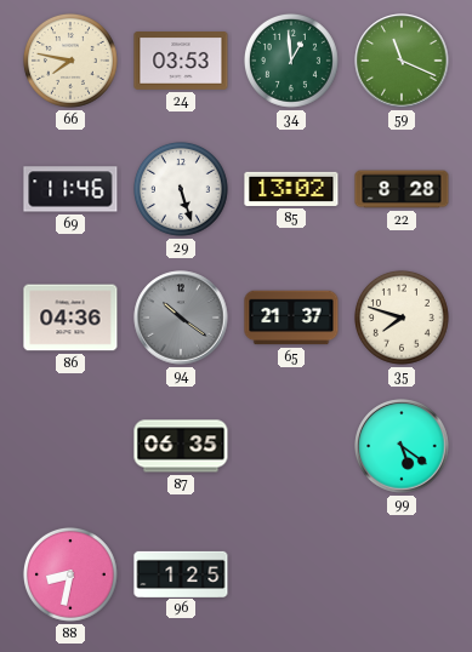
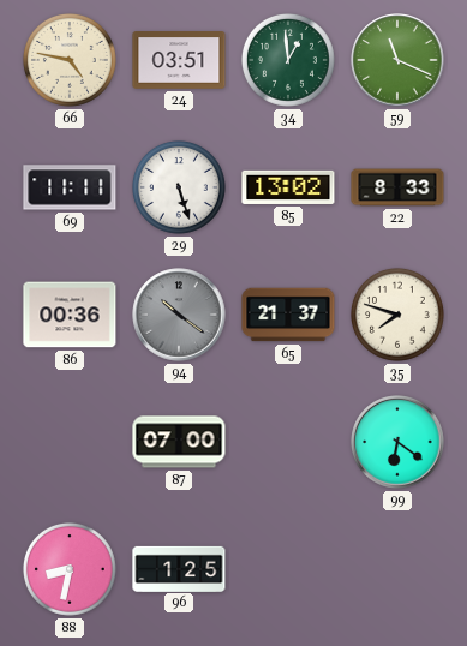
66: 7:47 -> 4:47 (70, 60)
24: 03:53 -> 03:51 (179, 61)
69: 11:46 -> 11:11 (70, 187)
22: 8:28 -> 8:33 (397, 187)
86: 04:36 -> 00:36 (70, 315)
87: 06:35 -> 07:00 (179, 442)
99: 5:21 -> 6:21 (397, 442)
